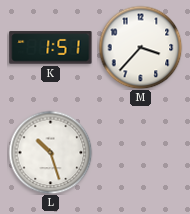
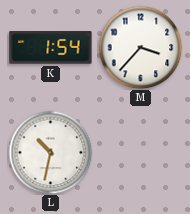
K: 1:51 -> 1:54 (51, 48)
L: 10:27 -> 10:32 (50, 152)
